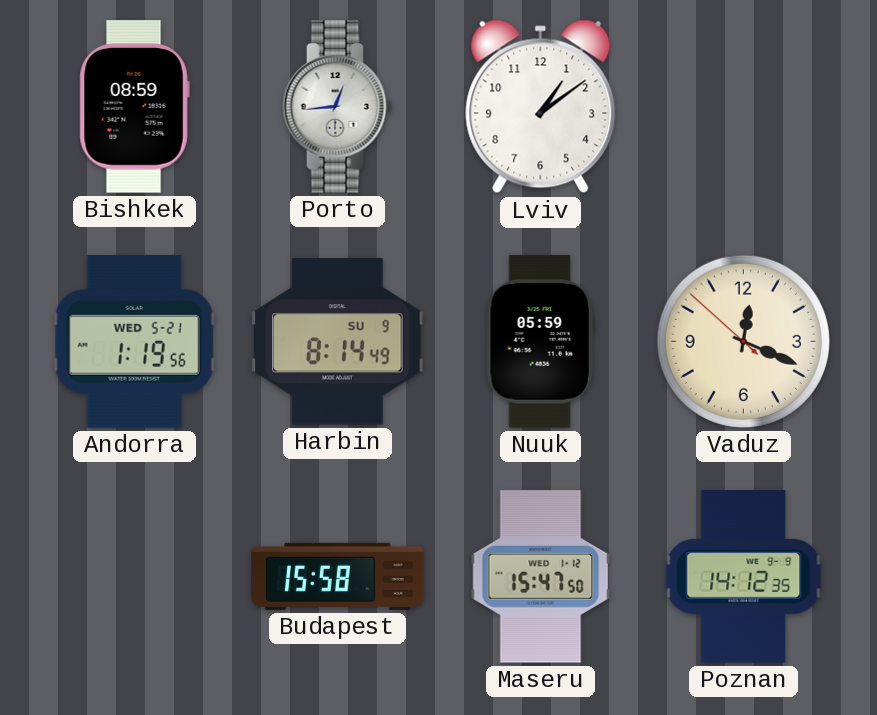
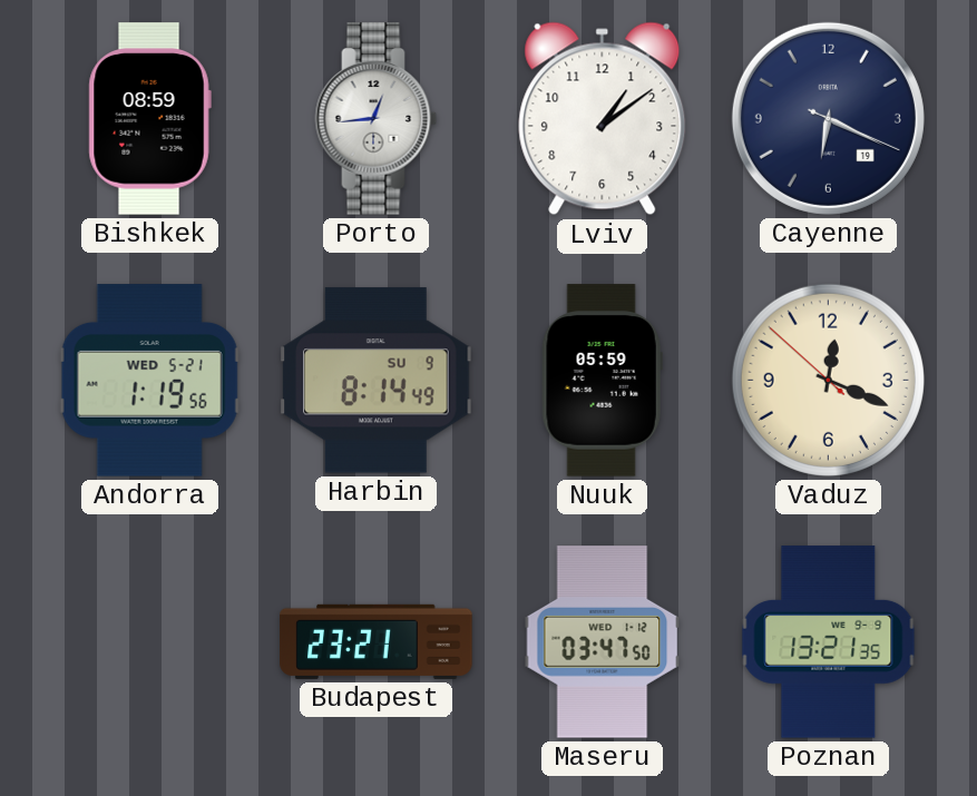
Cayenne: none -> 6:19 (828, 118)
Budapest: 15:58 -> 23:21 (377, 641)
Maseru: 15:47 -> 03:47 (603, 642)
Poznan: 14:12 -> 13:21 (829, 642)
